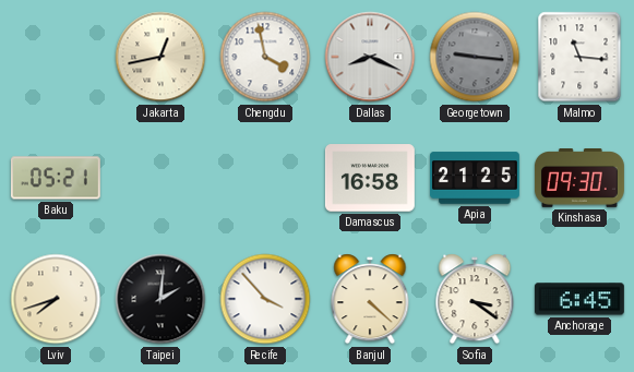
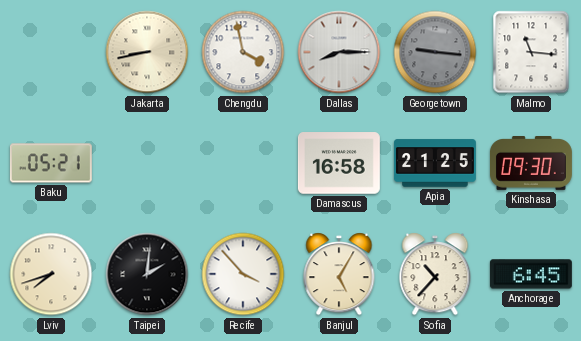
Jakarta: 12:43 -> 8:43 (147, 52)
Dallas: 8:19 -> 8:15 (339, 52)
Banjul: 4:22 -> 5:05 (339, 274)
Sofia: 3:21 -> 10:37 (435, 274)
